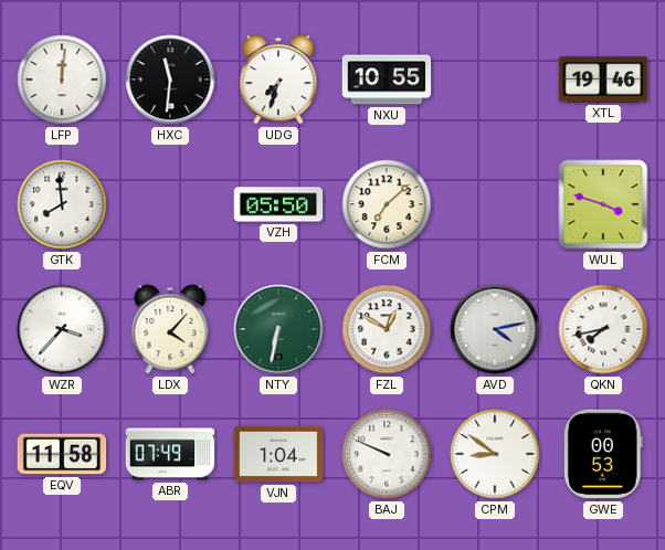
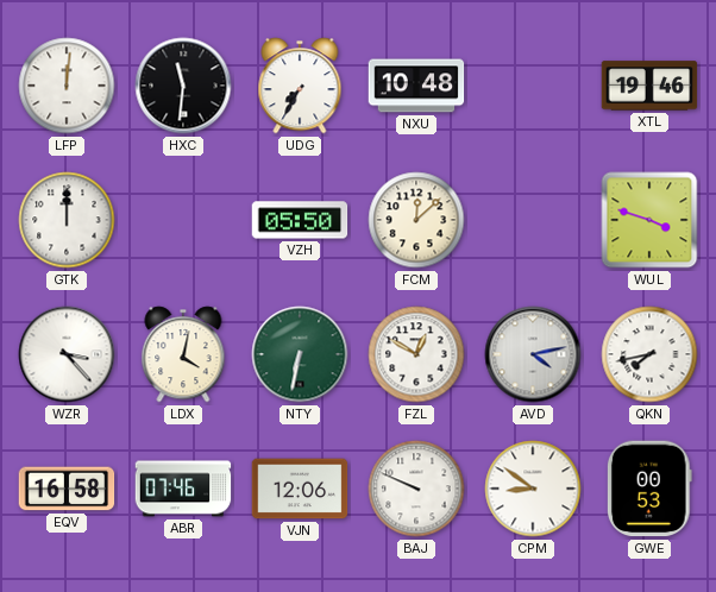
UDG: 7:33 -> 7:35 (300, 86)
NXU: 10:55 -> 10:48 (416, 86)
GTK: 7:59 -> 12:00 (67, 220)
FCM: 7:08 -> 12:08 (416, 220)
WZR: 3:37 -> 3:23 (67, 354)
LDX: 4:07 -> 4:02 (183, 354)
EQV: 11:58 -> 16:58 (67, 489)
ABR: 07:49 -> 07:46 (183, 489)
VJN: 1:04 -> 12:06 (300, 489)
